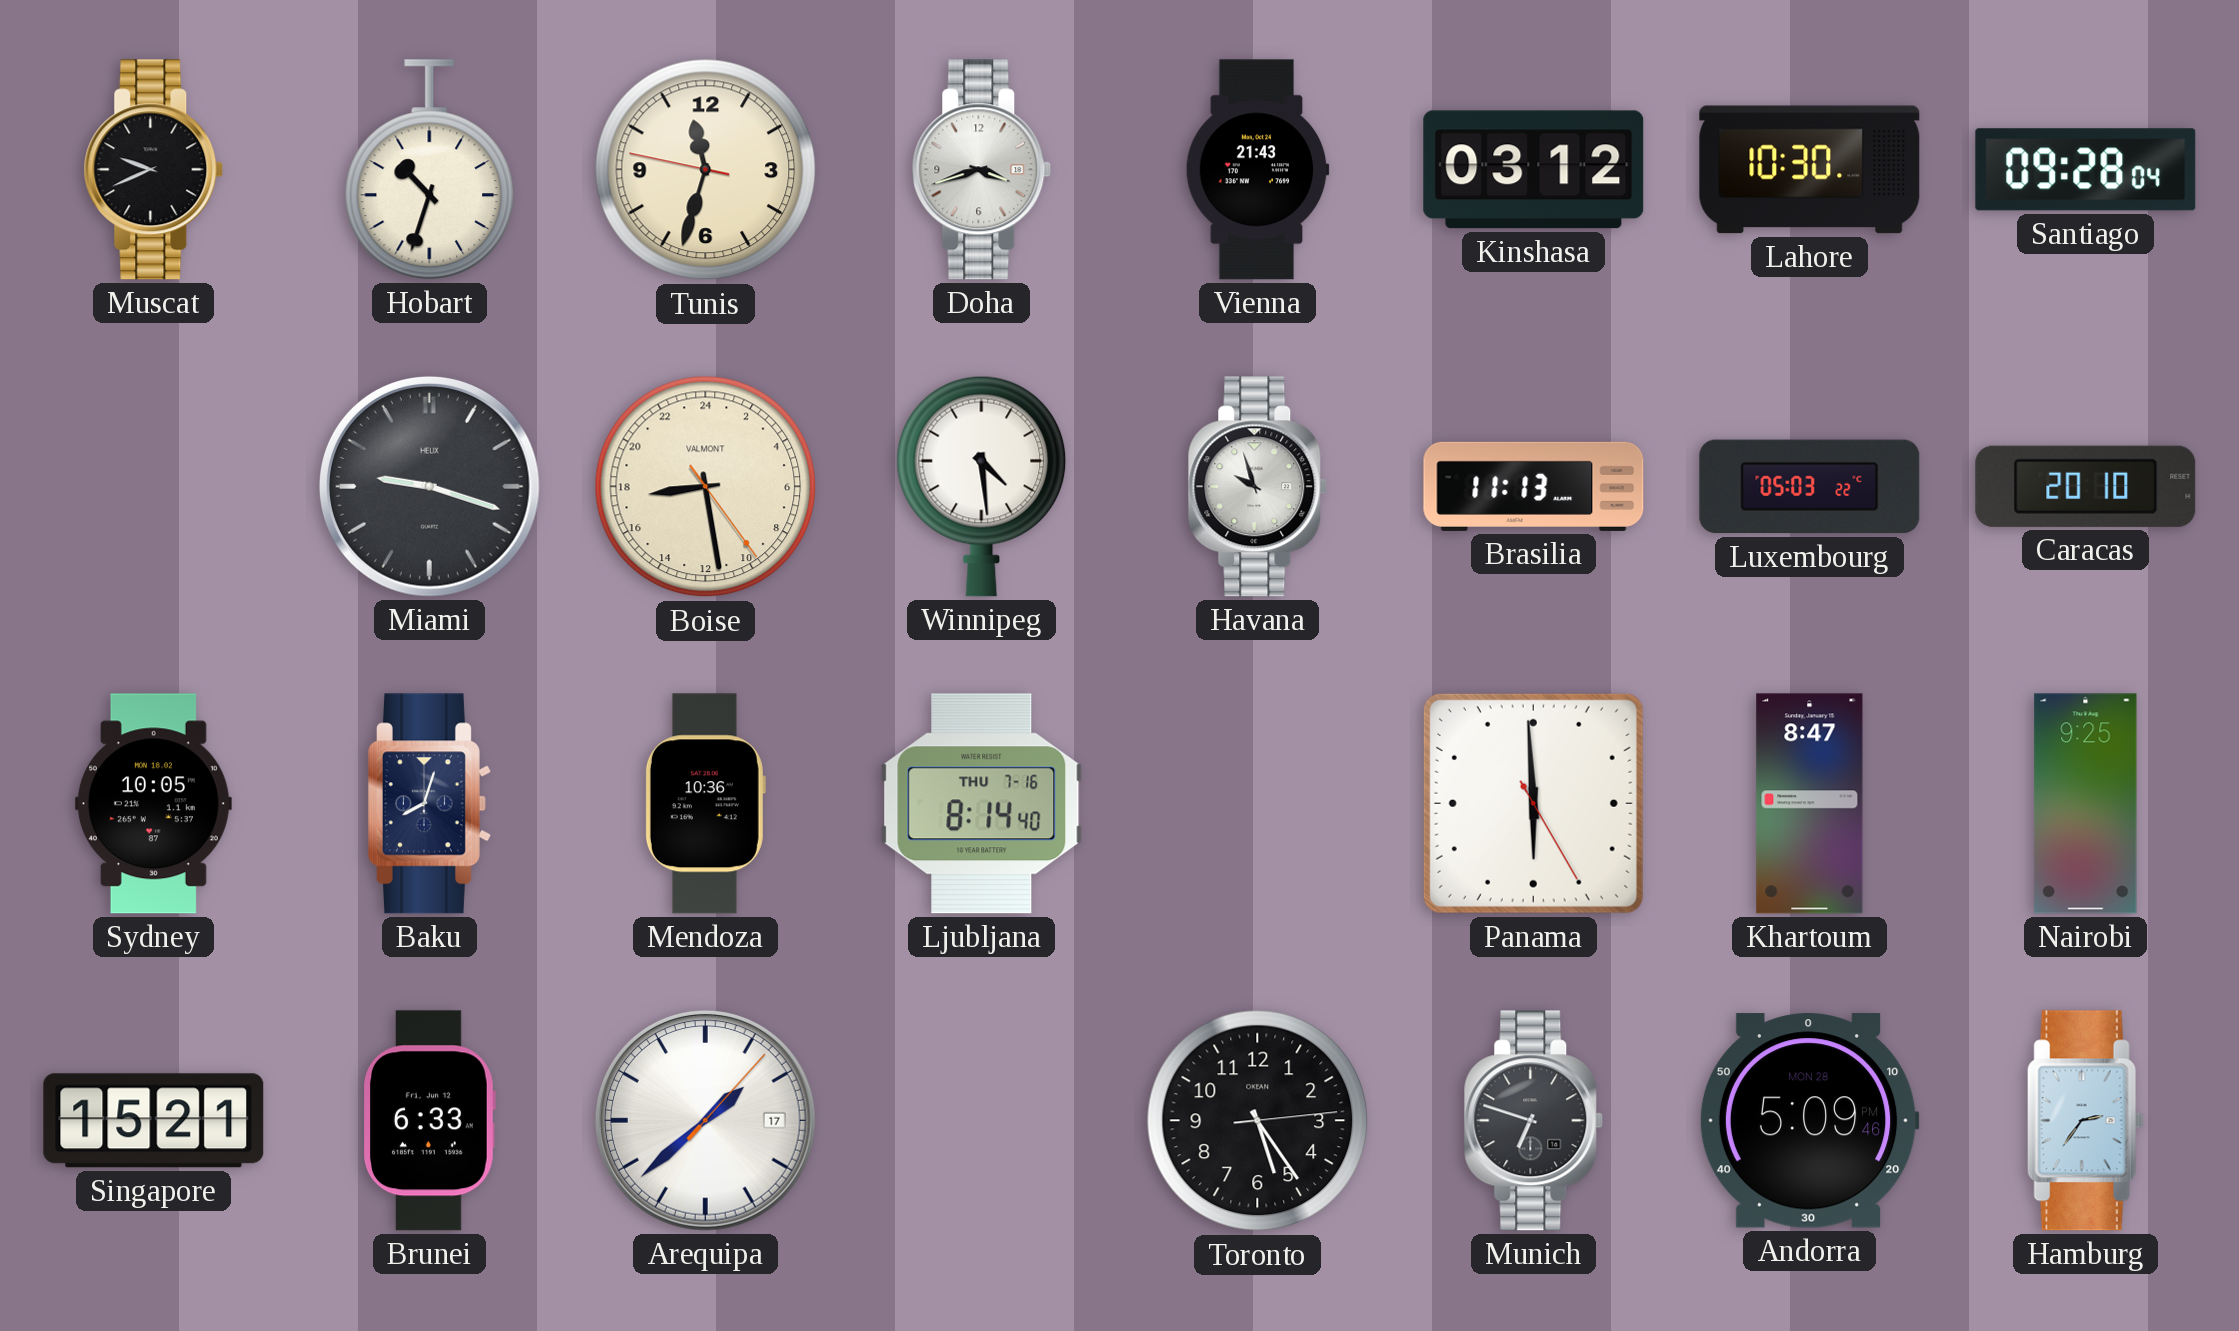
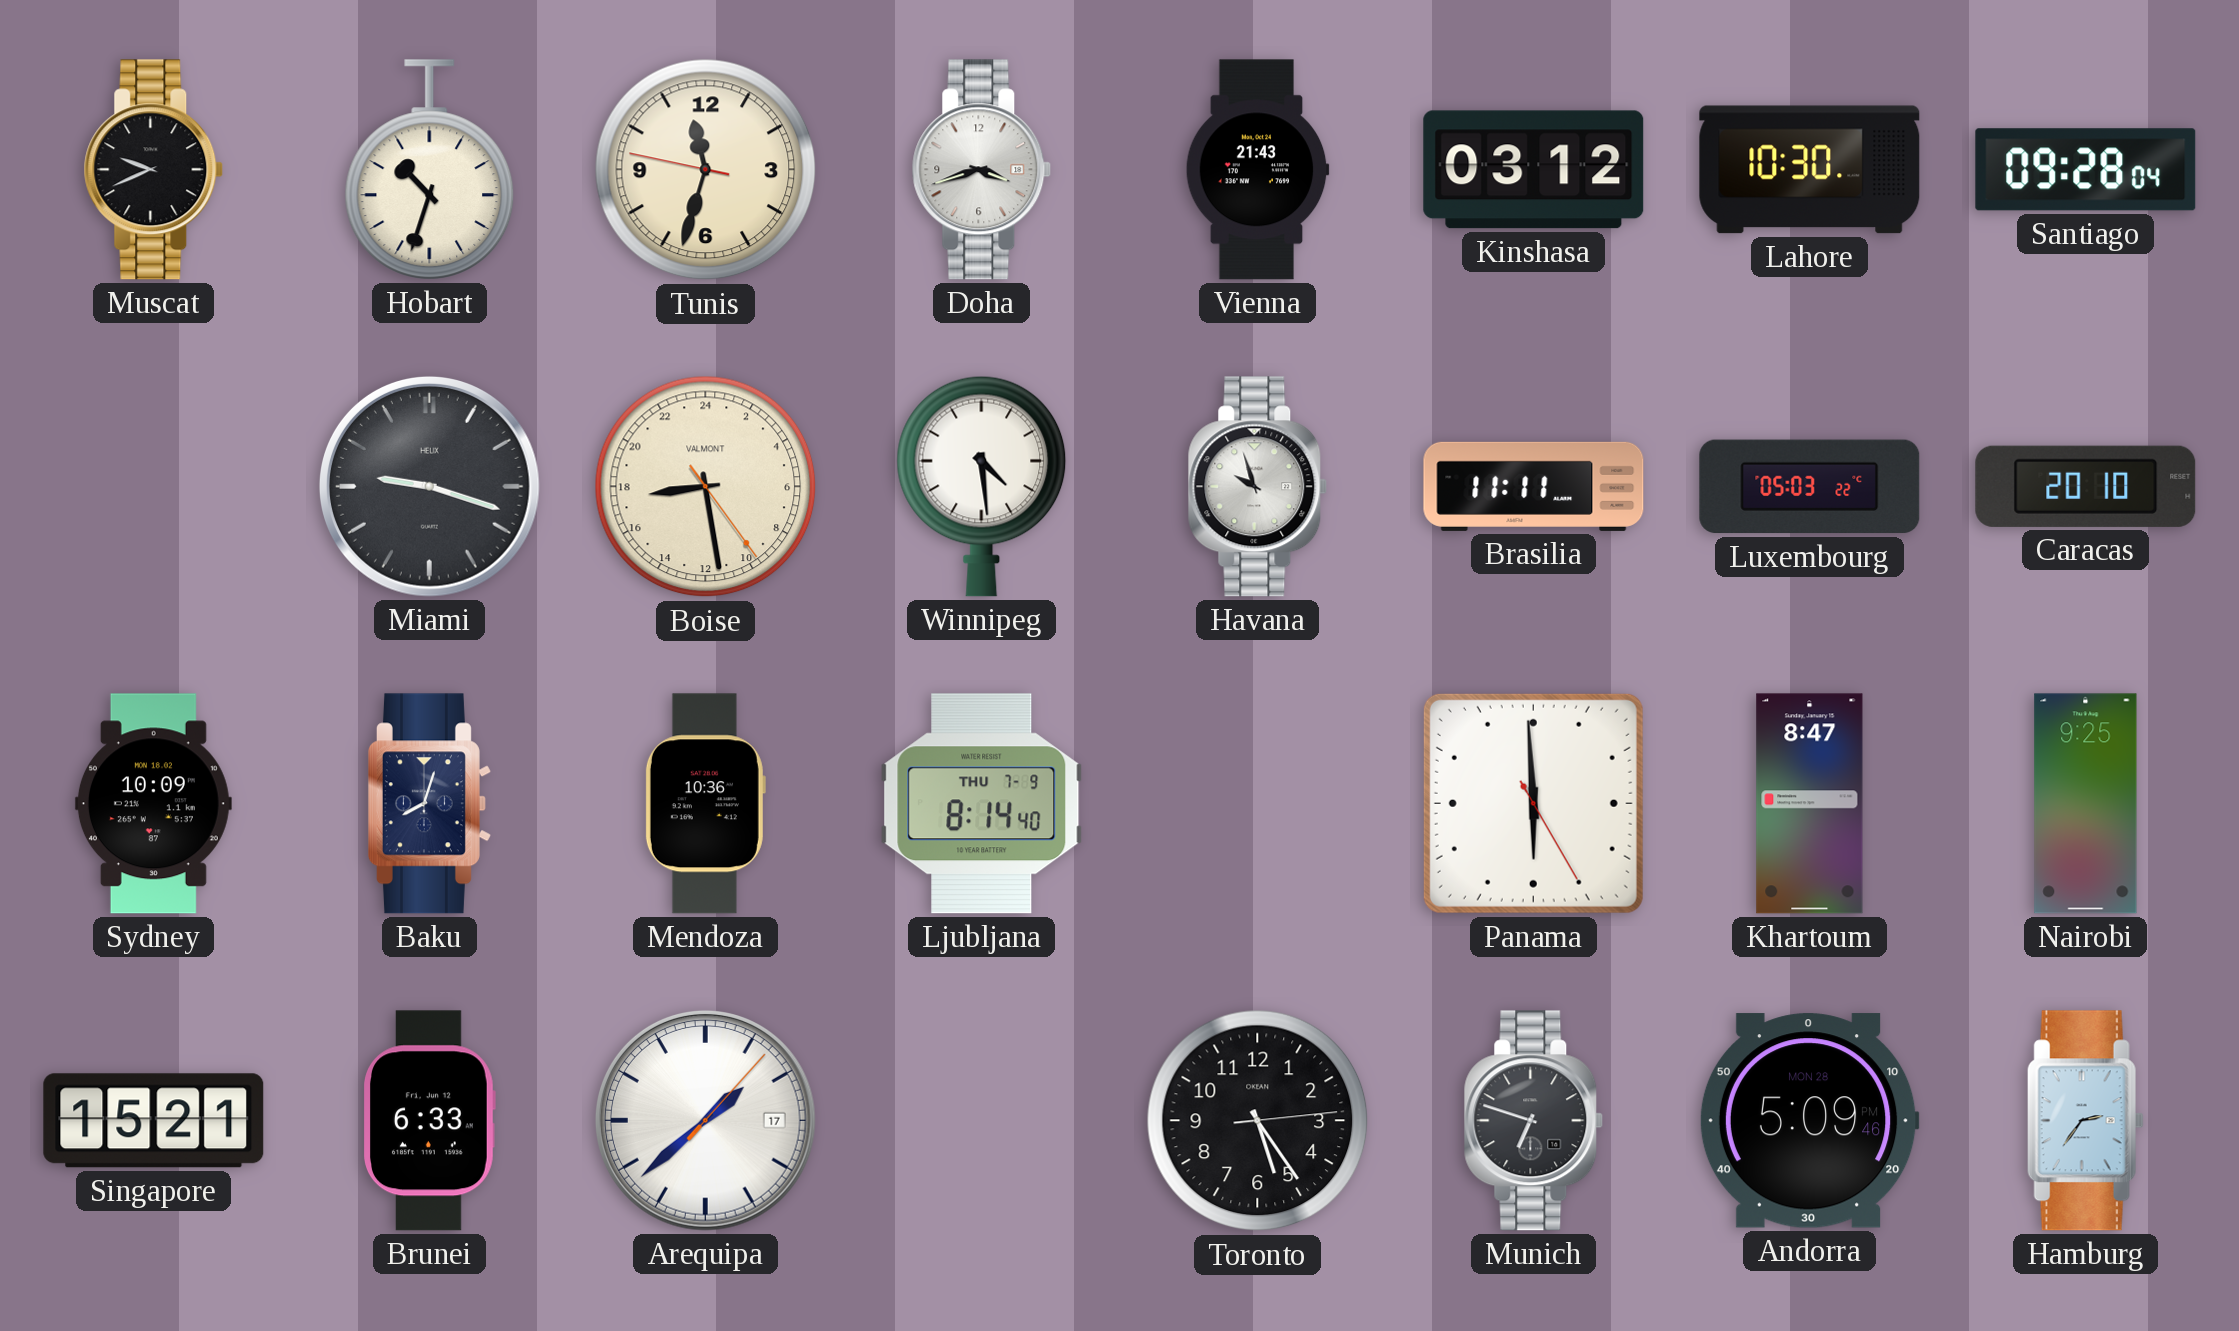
Brasilia: 11:13 -> 11:11 (1534, 486)
Sydney: 10:05 -> 10:09 (153, 804)
Ljubljana date: THU 7-16 -> THU 7-9 (982, 804)
